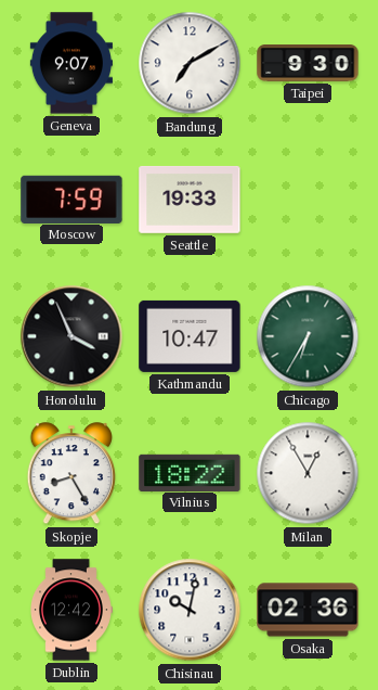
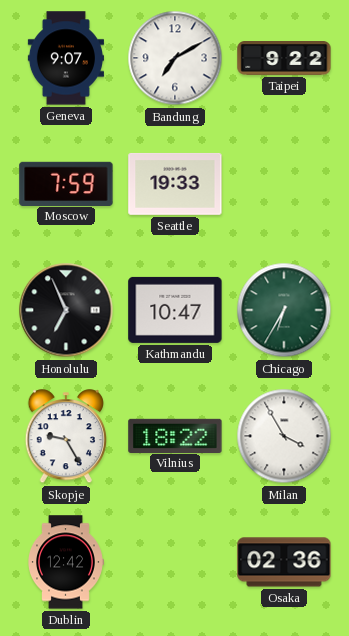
Taipei: 9:30 -> 9:22 (284, 59)
Honolulu: 3:56 -> 6:56 (66, 310)
Skopje: 8:25 -> 9:25 (66, 437)
Milan: 12:55 -> 3:55 (284, 436)
Chisinau: 10:02 -> none (190, 610)
